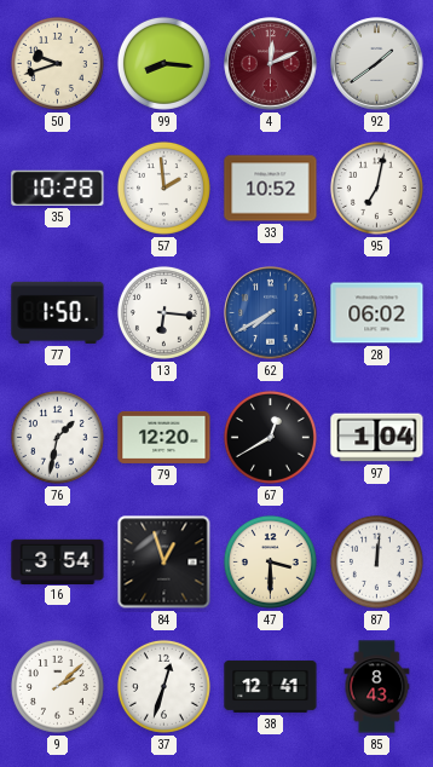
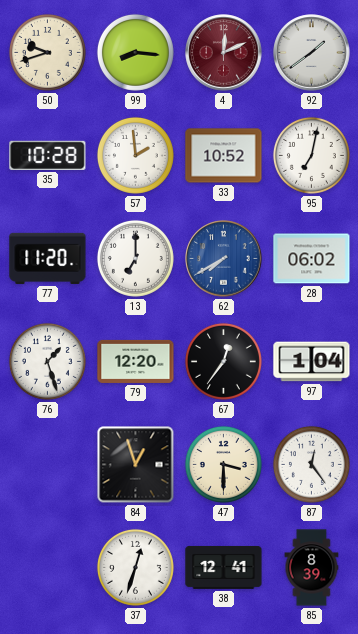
77: 1:50 -> 11:20 (48, 258)
13: 6:16 -> 7:00 (135, 258)
76: 1:32 -> 1:27 (47, 361)
67: 12:40 -> 12:36 (223, 361)
16: 3:54 -> none (58, 561)
87: 12:01 -> 12:24 (311, 464)
9: 2:08 -> none (57, 686)
85: 8:43 -> 8:39 (312, 568)
